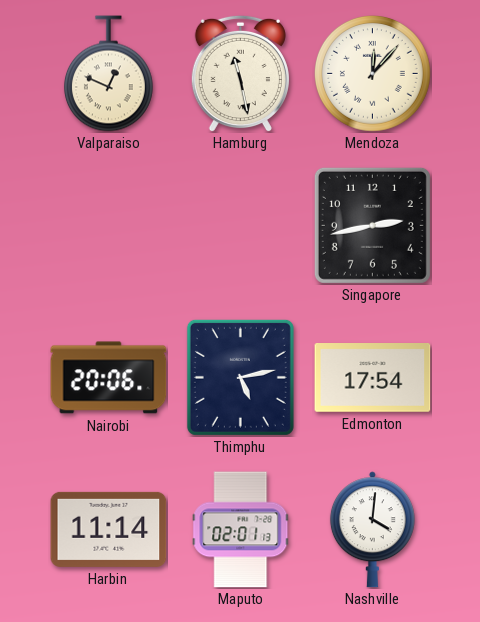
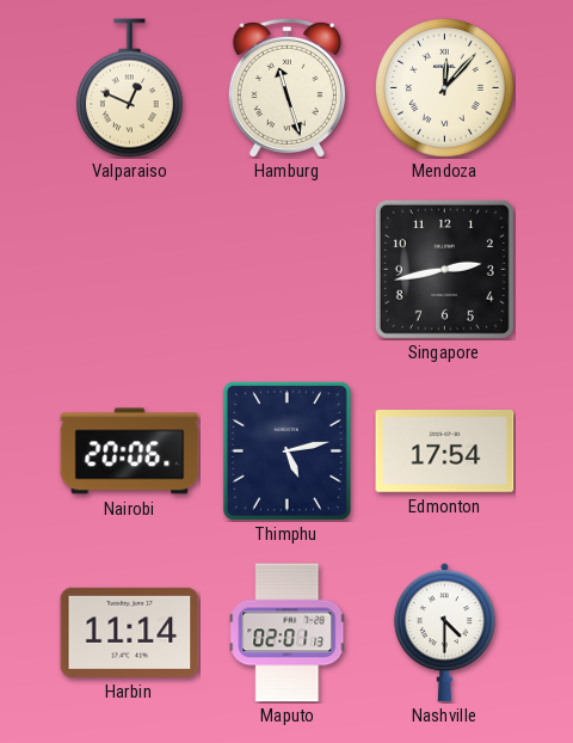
Hamburg: 11:28 -> 11:27 (286, 87)
Nashville: 4:01 -> 4:30 (444, 633)
